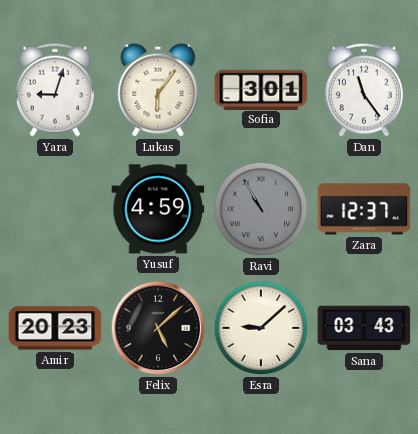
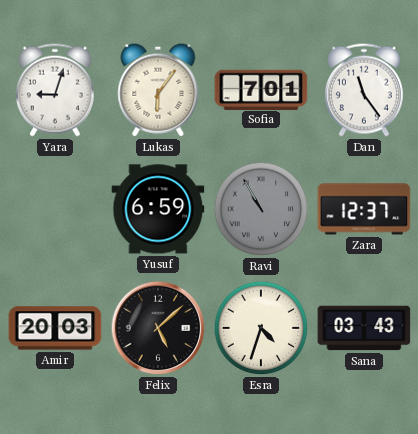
Sofia: 3:01 -> 7:01 (261, 89)
Yusuf: 4:59 -> 6:59 (158, 209)
Amir: 20:23 -> 20:03 (55, 328)
Esra: 9:08 -> 4:33 (261, 328)
